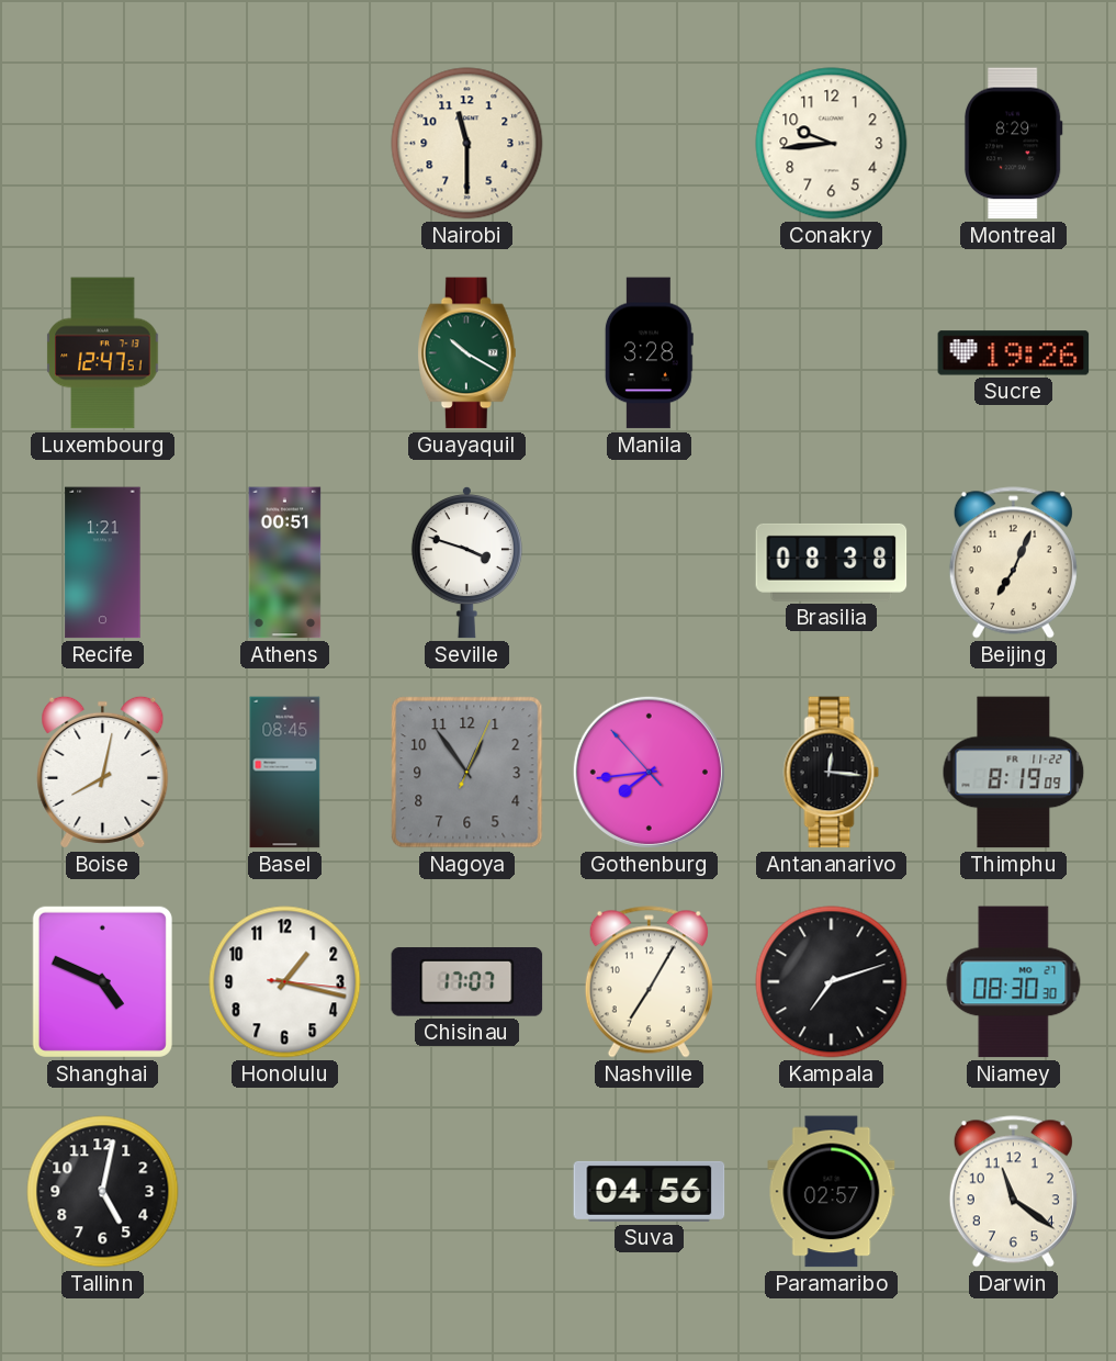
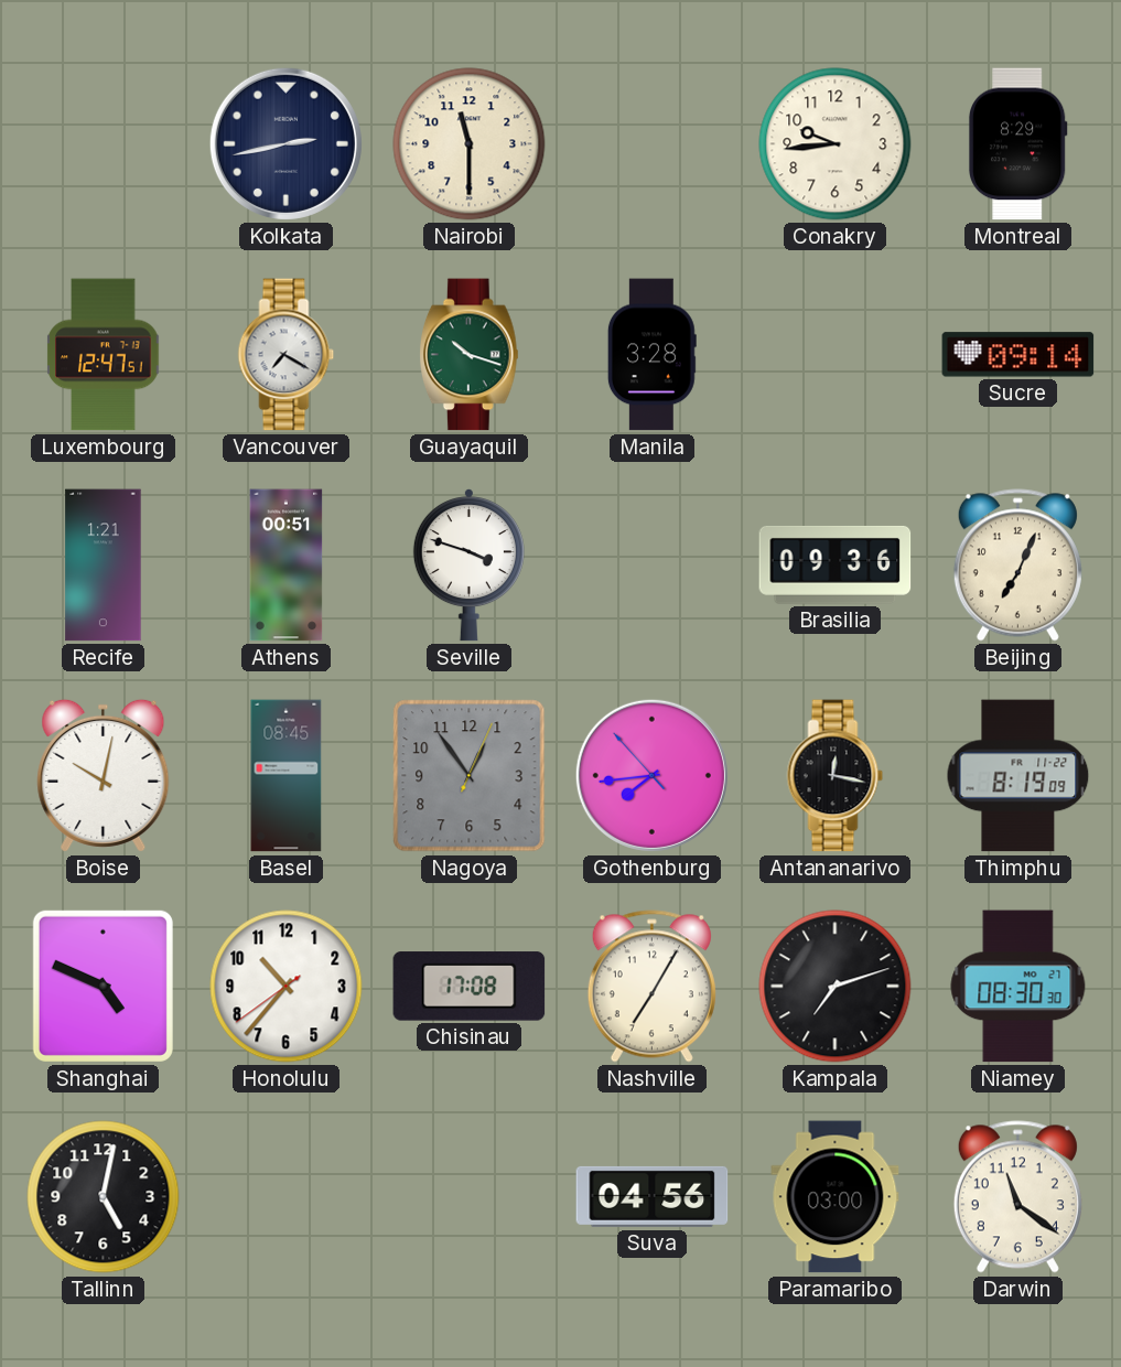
Kolkata: none -> 2:43 (285, 143)
Vancouver: none -> 7:20 (287, 355)
Guayaquil: 10:20 -> 10:18 (470, 355)
Sucre: 19:26 -> 09:14 (1018, 355)
Brasilia: 08:38 -> 09:36 (836, 564)
Boise: 8:02 -> 10:02 (104, 775)
Antananarivo: 12:16 -> 12:17 (836, 776)
Honolulu: 1:17 -> 10:36 (287, 987)
Chisinau: 17:07 -> 17:08 (470, 987)
Paramaribo: 02:57 -> 03:00 (836, 1197)
